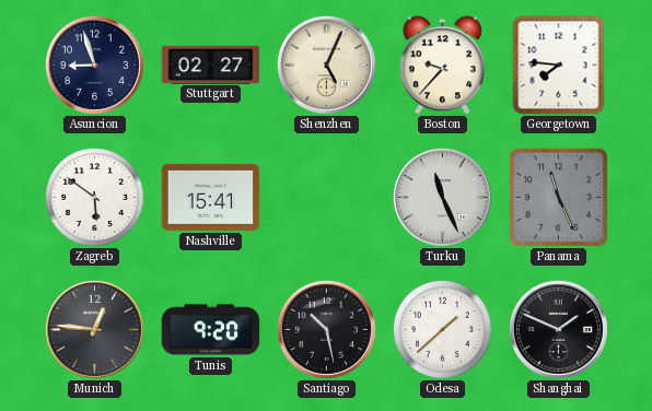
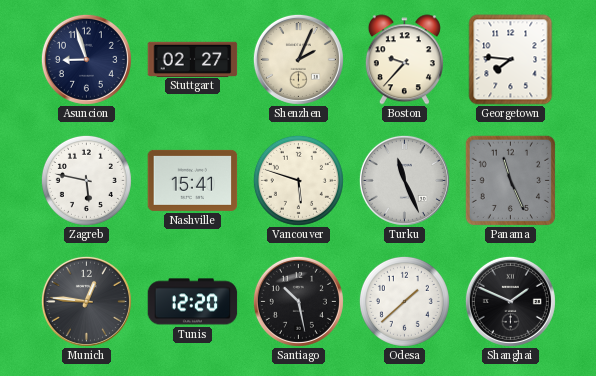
Shenzhen: 5:04 -> 2:04 (298, 59)
Zagreb: 5:51 -> 5:47 (86, 180)
Vancouver: none -> 5:48 (298, 180)
Tunis: 9:20 -> 12:20 (193, 302)
